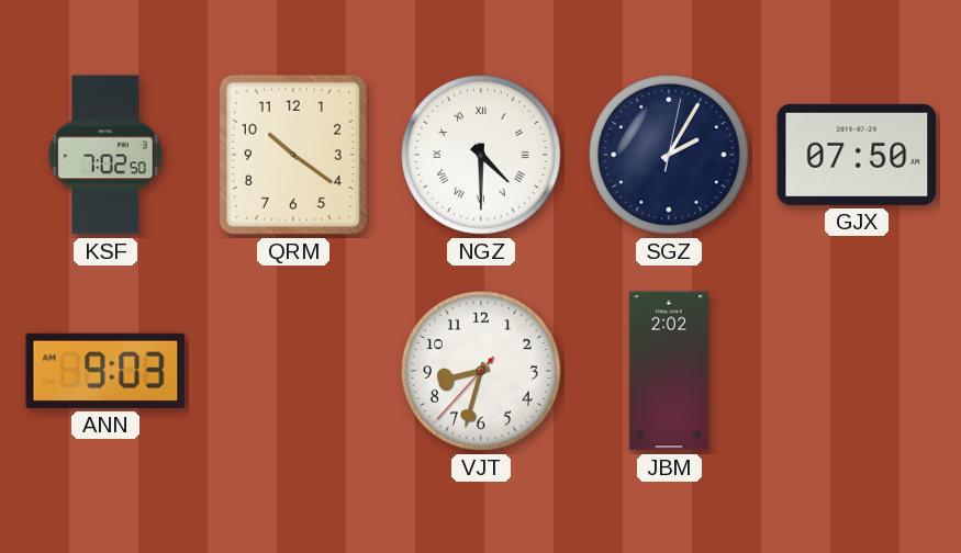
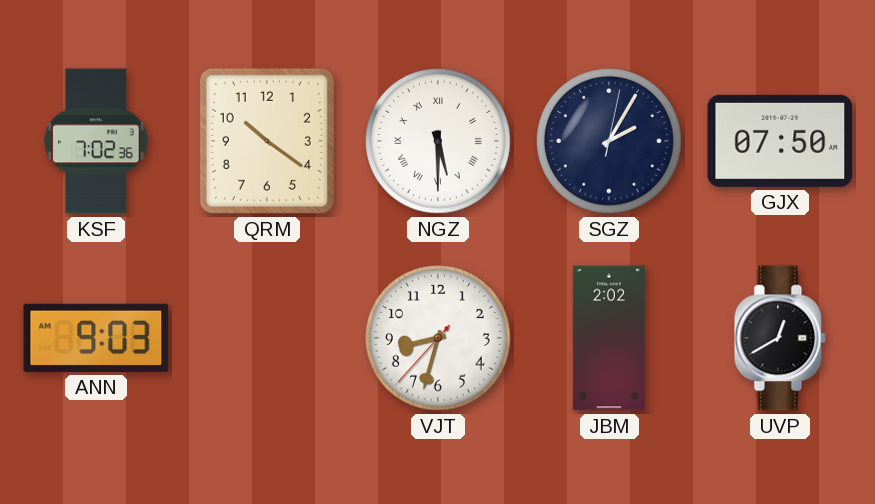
KSF: 7:02:50 -> 7:02:36 (96, 141)
NGZ: 4:30 -> 5:30 (439, 142)
UVP: none -> 12:40 (780, 338)
